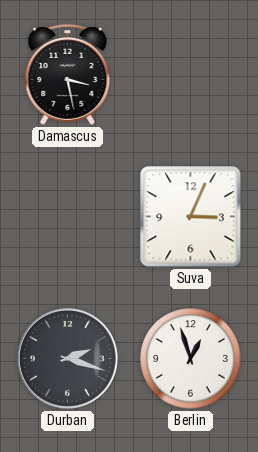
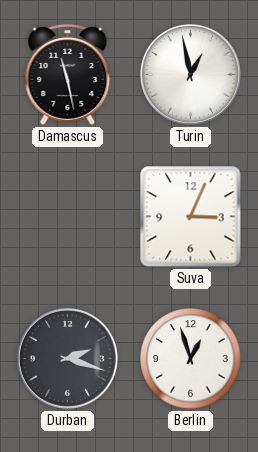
Damascus: 3:28 -> 11:28 (68, 74)
Turin: none -> 12:58 (190, 74)
